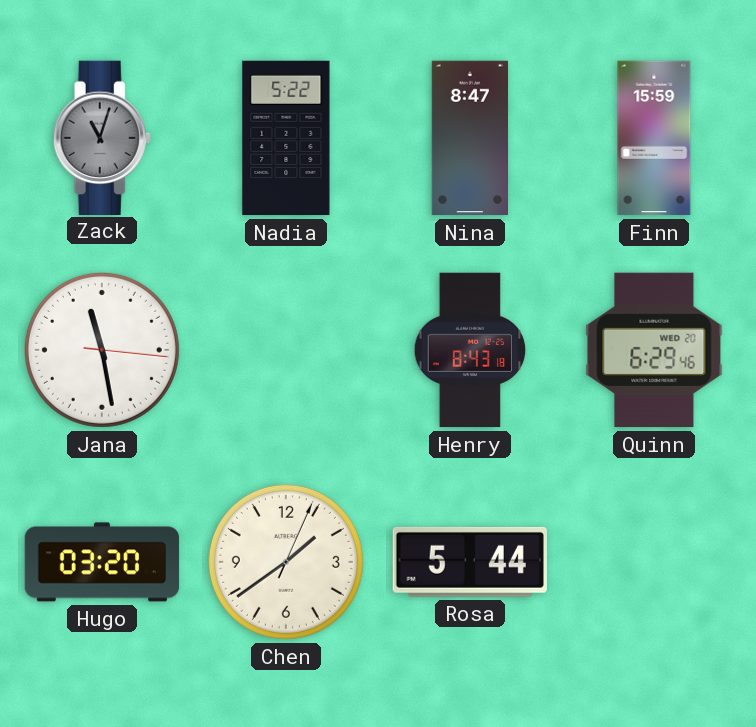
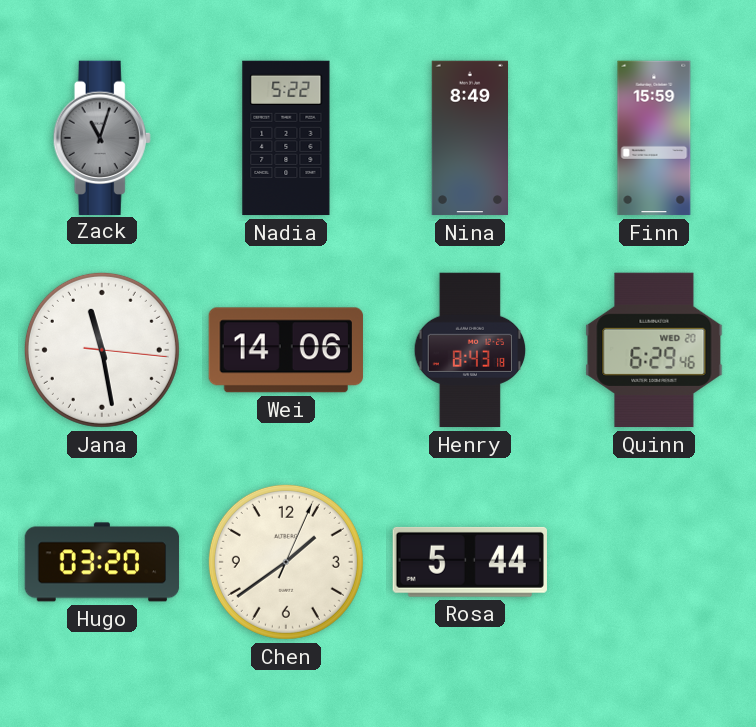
Nina: 8:47 -> 8:49 (469, 138)
Wei: none -> 14:06 (286, 350)
